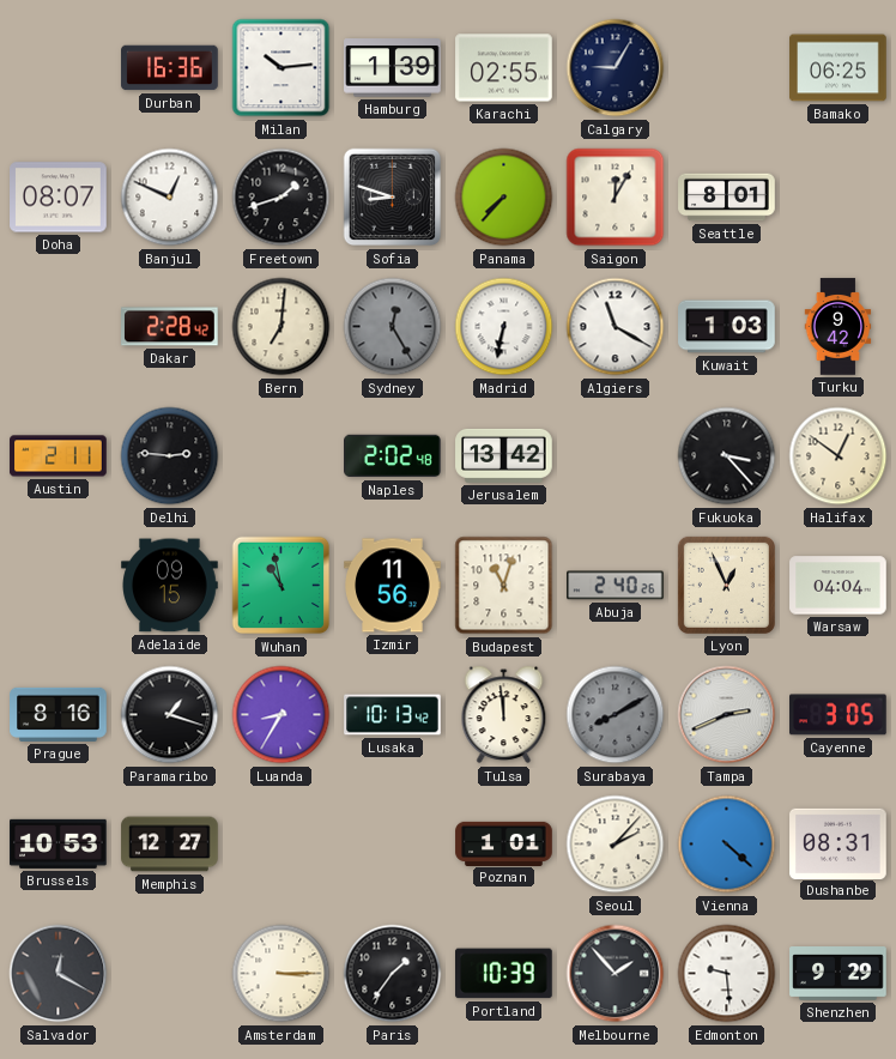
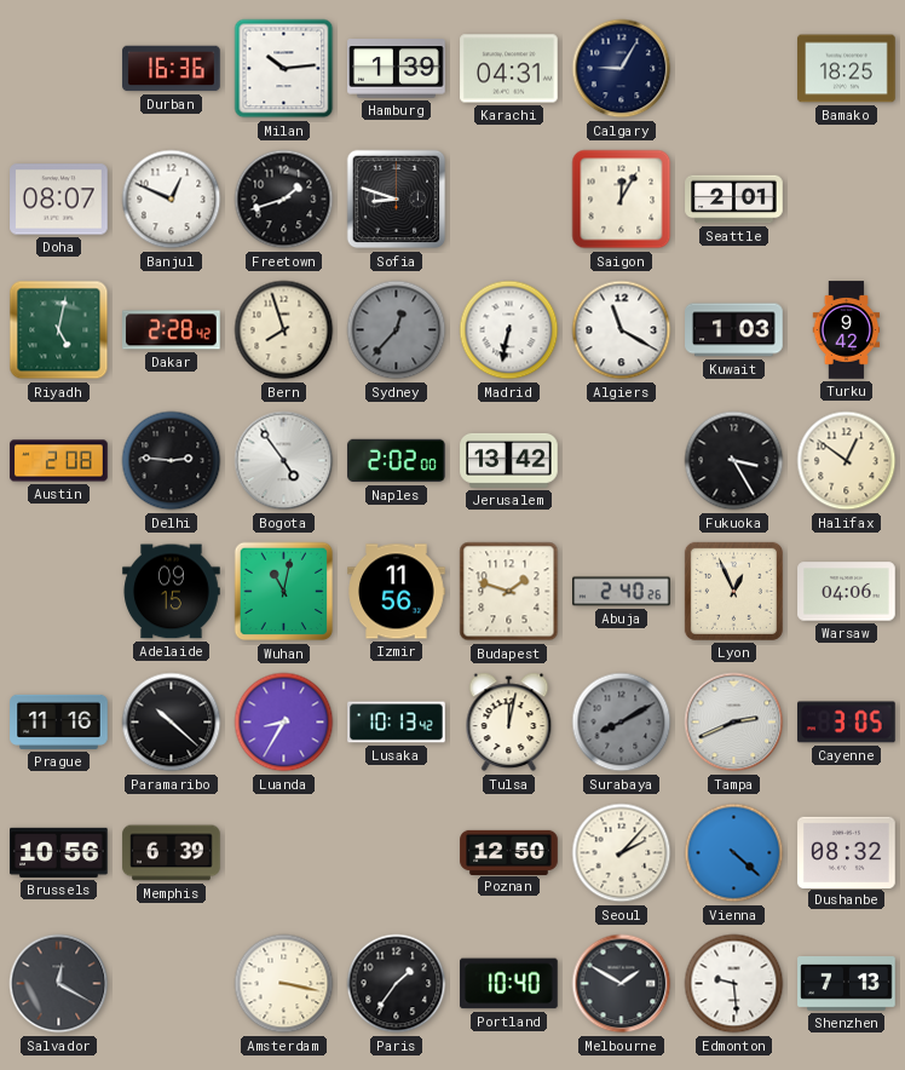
Karachi: 02:55 -> 04:31 (509, 69)
Bamako: 06:25 -> 18:25 (847, 69)
Panama: 7:37 -> none (504, 198)
Seattle: 8:01 -> 2:01 (734, 200)
Riyadh: none -> 5:02 (59, 330)
Bern: 7:01 -> 7:57 (284, 330)
Sydney: 12:25 -> 12:37 (397, 330)
Austin: 2:11 -> 2:08 (59, 461)
Bogota: none -> 4:54 (284, 461)
Naples: 2:02:48 -> 2:02:00 (397, 461)
Fukuoka: 3:23 -> 3:25 (734, 461)
Wuhan: 10:58 -> 11:02 (284, 592)
Budapest: 11:03 -> 1:48 (509, 592)
Warsaw: 04:04 -> 04:06 (847, 592)
Prague: 8:16 -> 11:16 (59, 721)
Paramaribo: 1:18 -> 10:22 (172, 723)
Tulsa: 11:59 -> 12:02 (509, 723)
Brussels: 10:53 -> 10:56 (59, 852)
Memphis: 12:27 -> 6:39 (172, 853)
Poznan: 1:01 -> 12:50 (509, 852)
Dushanbe: 08:31 -> 08:32 (847, 852)
Amsterdam: 3:15 -> 3:17 (284, 984)
Portland: 10:39 -> 10:40 (509, 984)
Melbourne: 1:53 -> 1:50 (622, 984)
Shenzhen: 9:29 -> 7:13 (847, 984)
